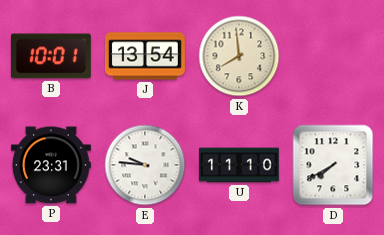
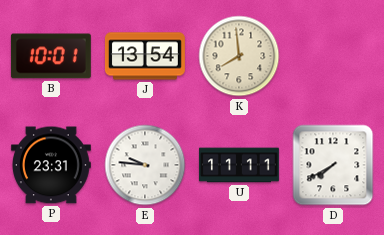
U: 11:10 -> 11:11 (239, 165)
